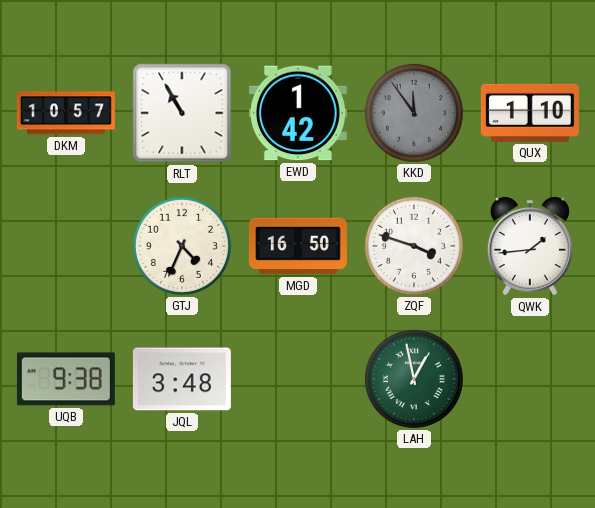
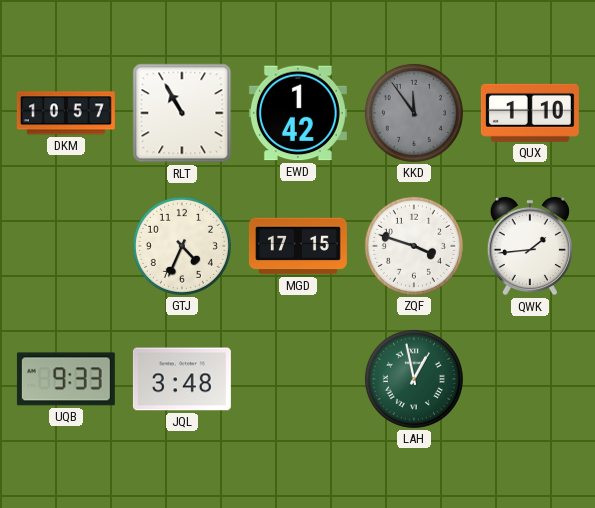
MGD: 16:50 -> 17:15 (298, 246)
UQB: 9:38 -> 9:33 (66, 379)
